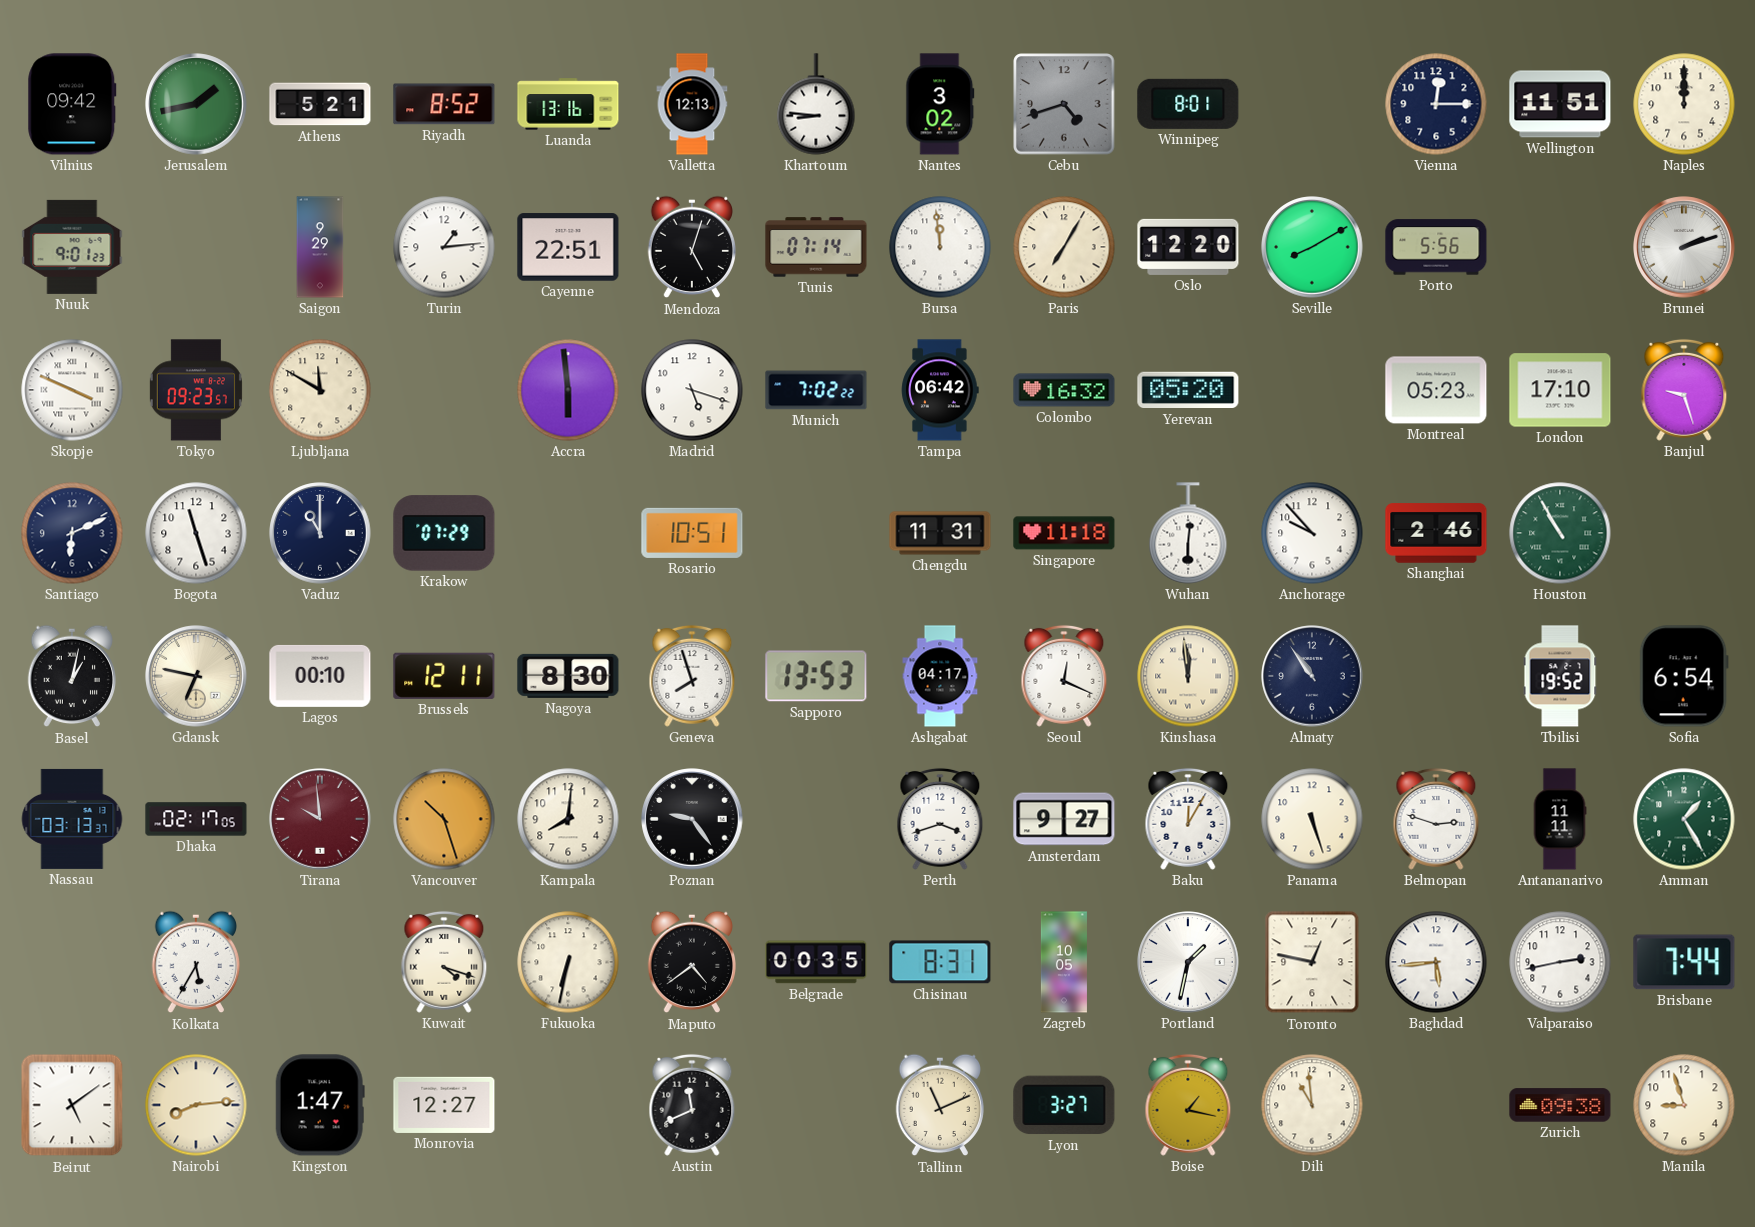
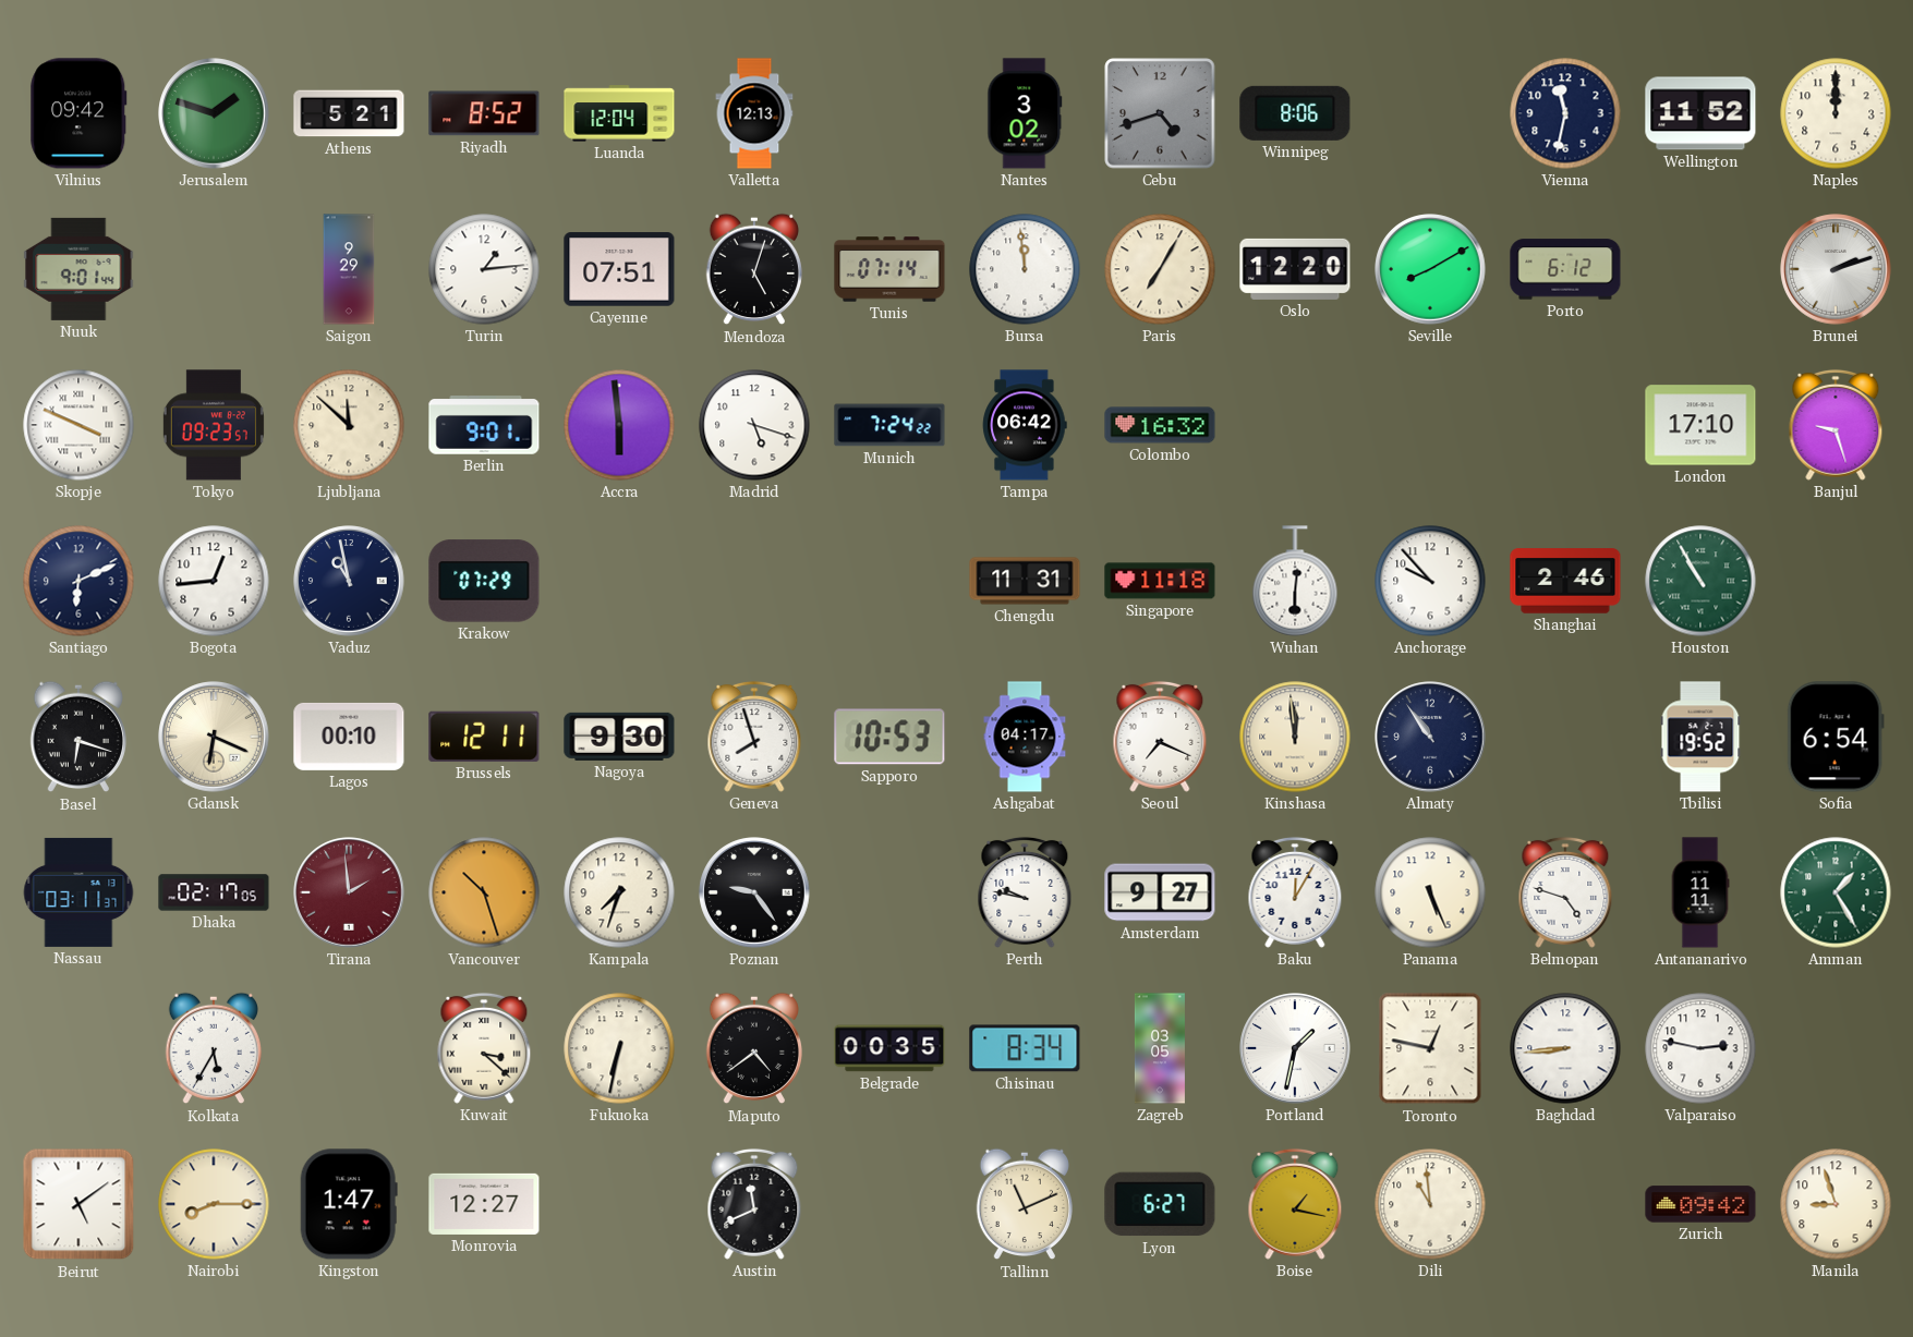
Jerusalem: 1:43 -> 1:48 (214, 113)
Luanda: 13:16 -> 12:04 (619, 113)
Khartoum: 8:46 -> none (816, 104)
Winnipeg: 8:01 -> 8:06 (1295, 113)
Vienna: 12:15 -> 11:32 (1565, 113)
Wellington: 11:51 -> 11:52 (1700, 113)
Nuuk: 9:01:23 -> 9:01:44 (78, 269)
Cayenne: 22:51 -> 07:51 (619, 269)
Porto: 5:56 -> 6:12 (1565, 269)
Ljubljana: 11:50 -> 11:52 (349, 425)
Berlin: none -> 9:01 (484, 425)
Munich: 7:02 -> 7:24 (889, 425)
Yerevan: 05:20 -> none (1188, 390)
Montreal: 05:23 -> none (1436, 390)
Bogota: 11:27 -> 12:44 (214, 581)
Vaduz: 11:00 -> 10:58 (349, 581)
Rosario: 10:51 -> none (692, 533)
Basel: 1:02 -> 6:18 (77, 737)
Gdansk: 6:47 -> 6:19 (214, 737)
Nagoya: 8:30 -> 9:30 (619, 737)
Sapporo: 13:53 -> 10:53 (889, 737)
Seoul: 12:19 -> 7:19 (1160, 737)
Nassau: 03:13 -> 03:11 (78, 892)
Tirana: 9:59 -> 1:59 (349, 892)
Kampala: 8:01 -> 7:33 (619, 892)
Perth: 3:42 -> 9:47 (1025, 892)
Panama: 5:27 -> 5:26 (1430, 892)
Belmopan: 2:48 -> 4:48 (1565, 892)
Kuwait: 4:18 -> 3:22 (484, 1048)
Chisinau: 8:31 -> 8:34 (1025, 1048)
Zagreb: 10:05 -> 03:05 (1160, 1048)
Baghdad: 5:44 -> 8:44 (1565, 1048)
Valparaiso: 2:43 -> 2:47 (1700, 1048)
Brisbane: 7:44 -> none (1684, 962)
Nairobi: 8:14 -> 8:15 (214, 1204)
Lyon: 3:27 -> 6:27 (1160, 1204)
Zurich: 09:38 -> 09:42 (1700, 1204)
